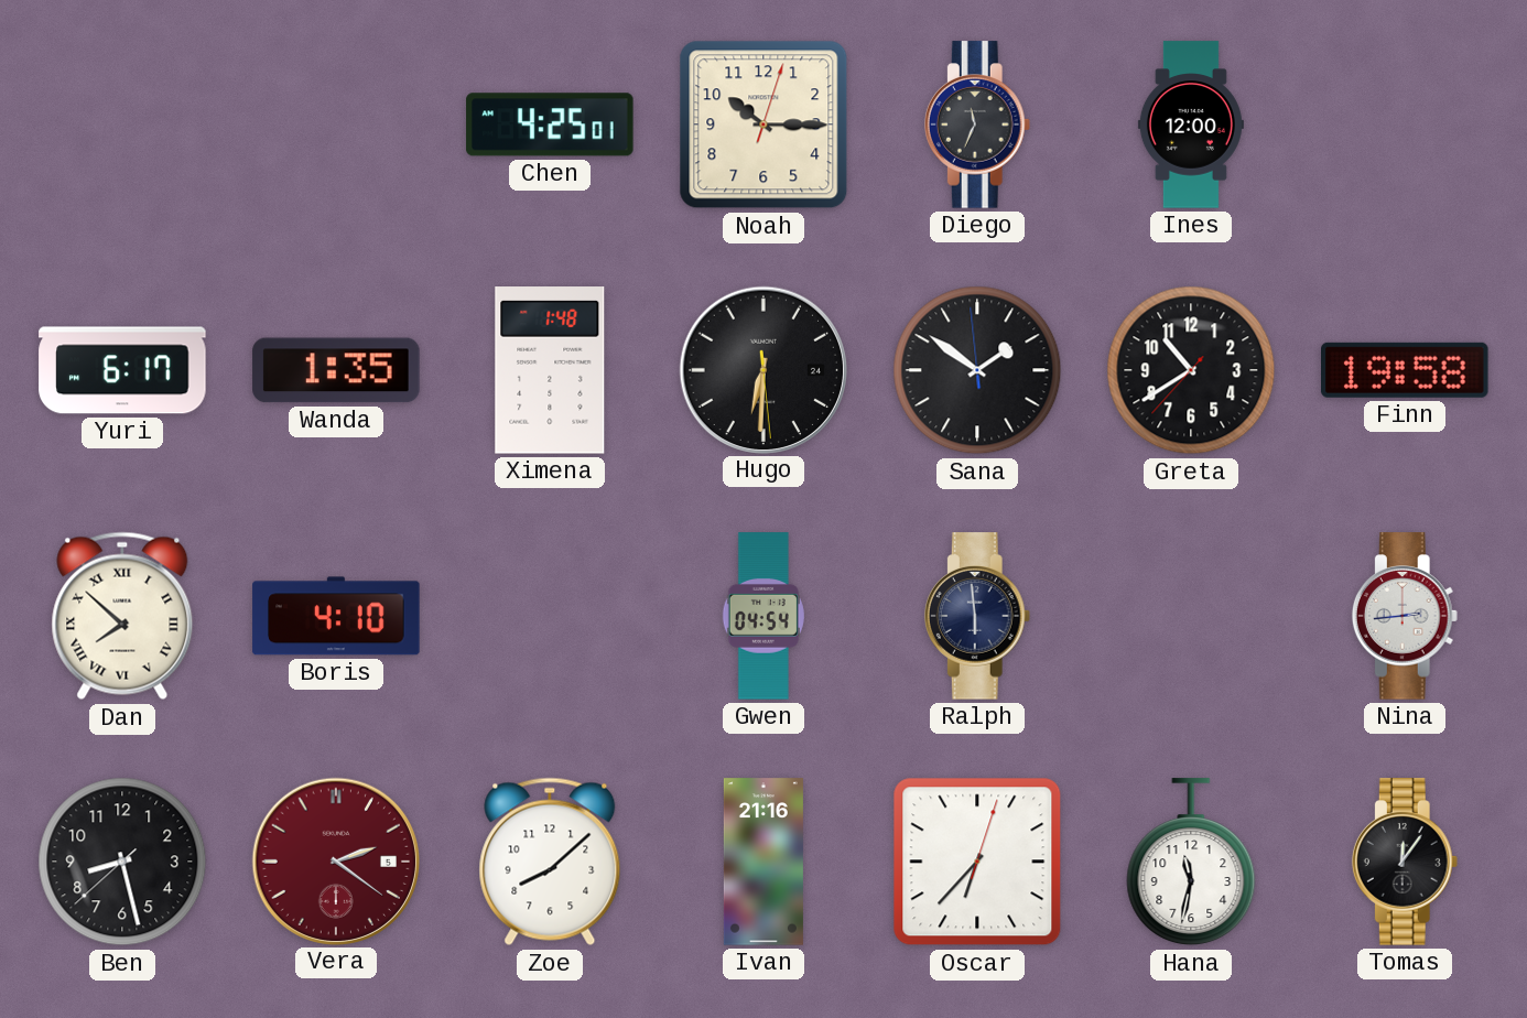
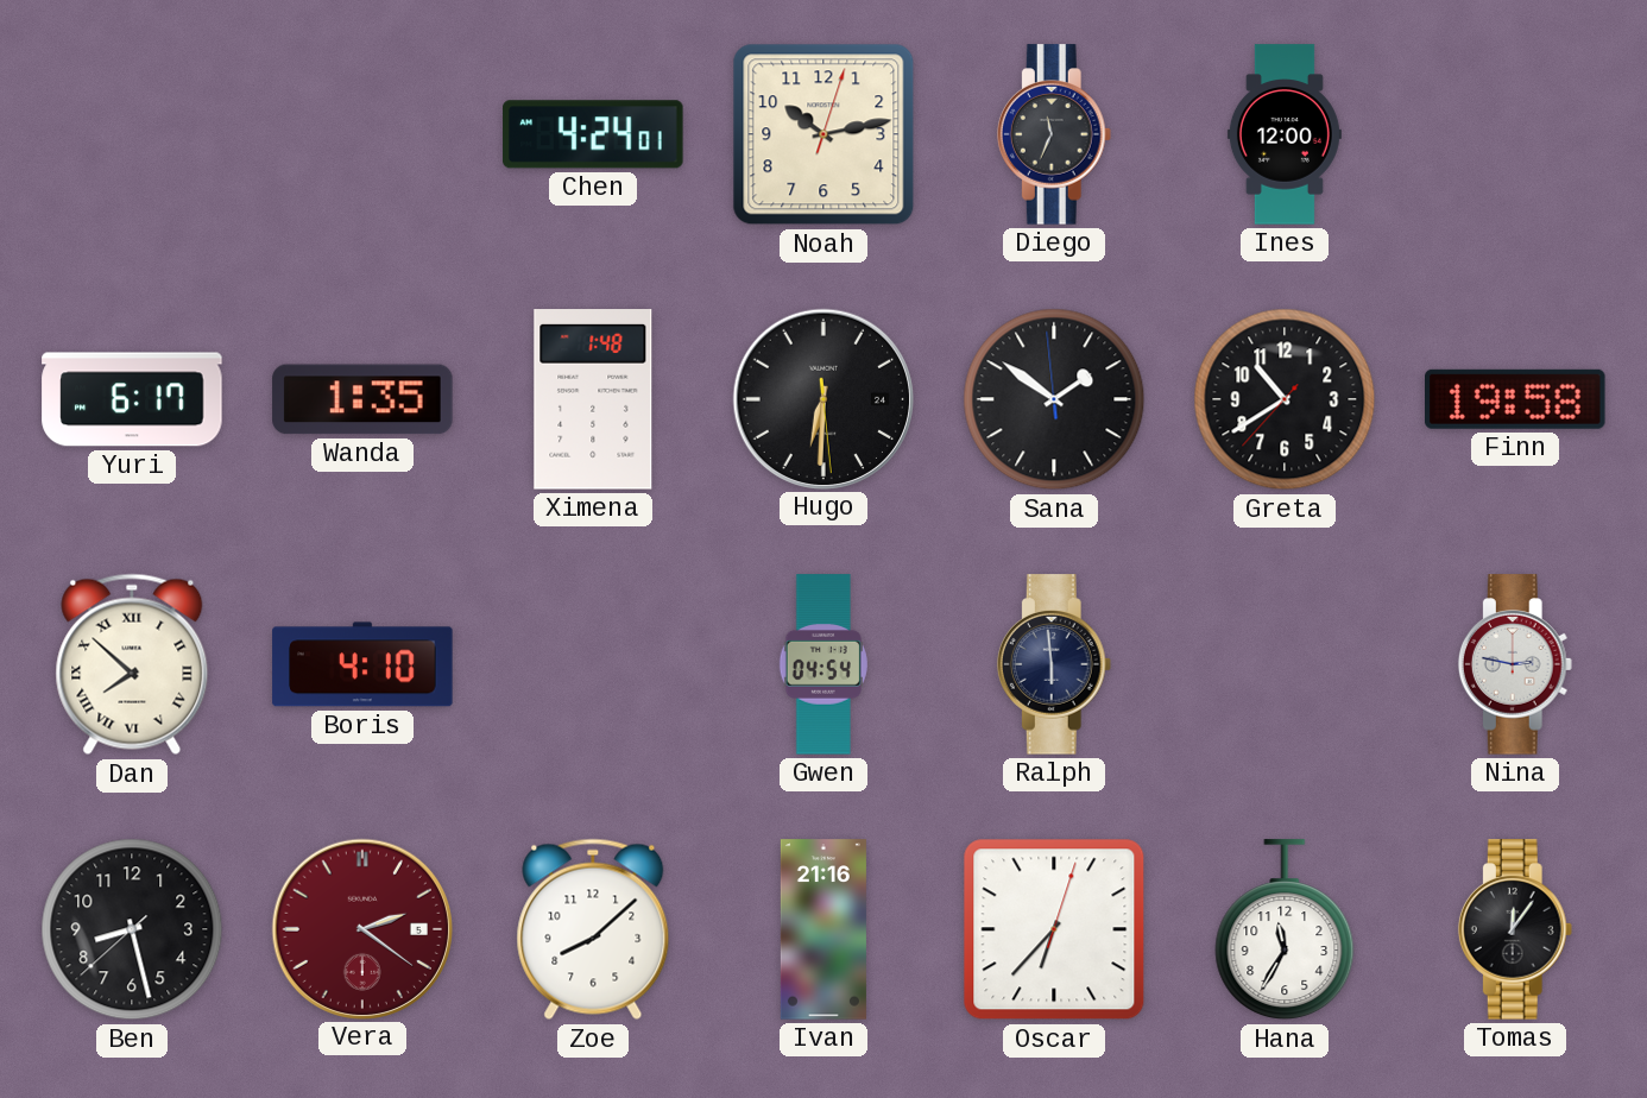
Chen: 4:25 -> 4:24 (593, 134)
Noah: 10:15 -> 10:13 (823, 134)
Nina: 2:44 -> 2:47 (1515, 664)
Hana: 11:32 -> 11:35 (1285, 930)
